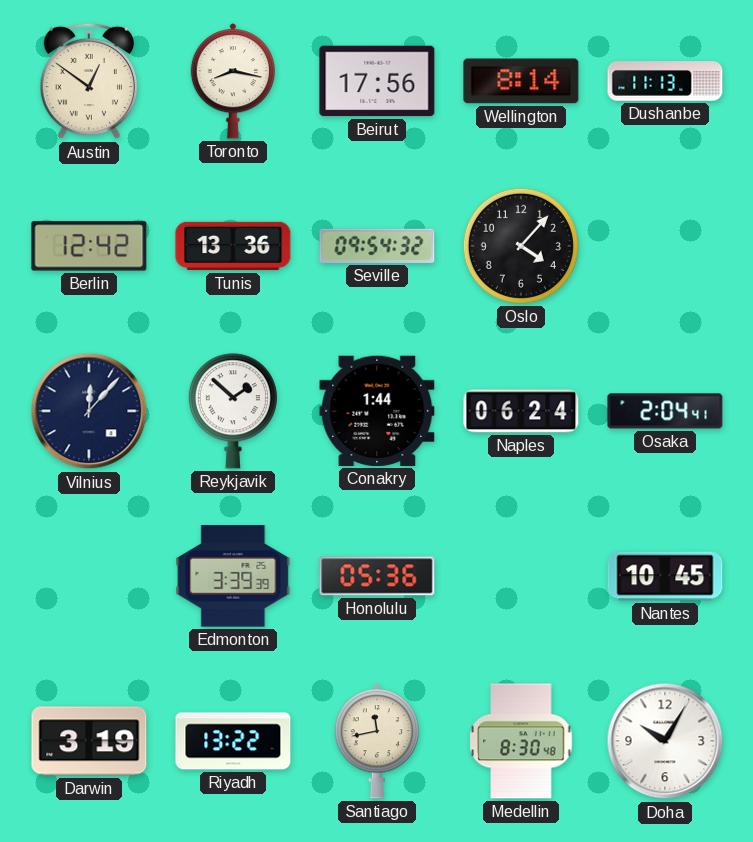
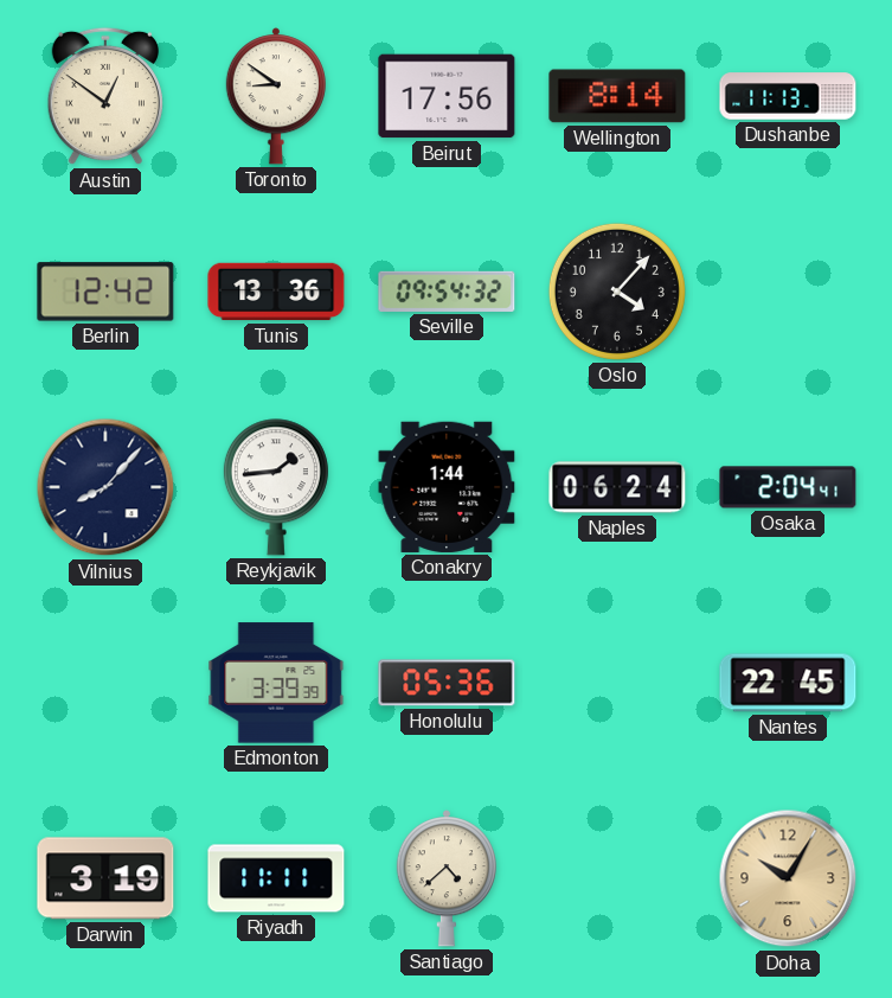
Toronto: 8:17 -> 8:51 (275, 96)
Vilnius: 12:07 -> 8:07 (105, 487)
Reykjavik: 1:52 -> 1:44 (276, 487)
Nantes: 10:45 -> 22:45 (788, 683)
Riyadh: 13:22 -> 11:11 (276, 878)
Santiago: 11:43 -> 4:38 (445, 878)
Medellin: 8:30 -> none (521, 741)
Doha dial: white -> champagne (788, 878)
